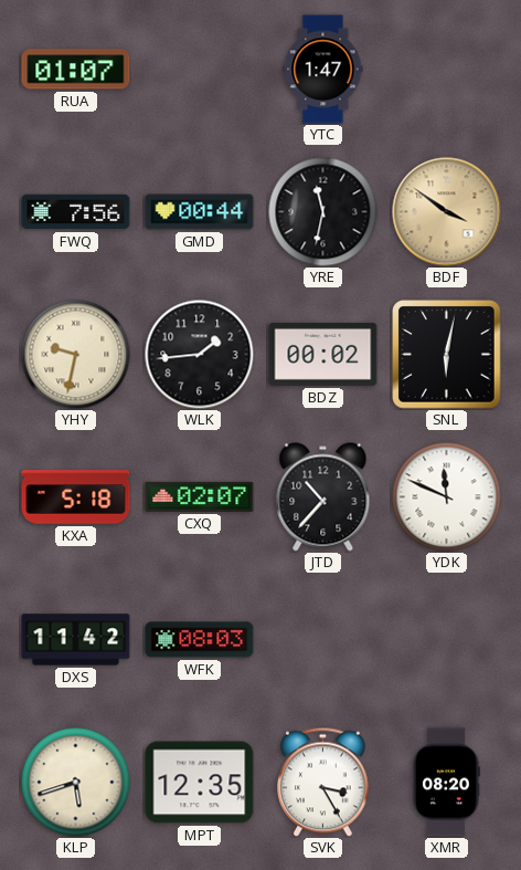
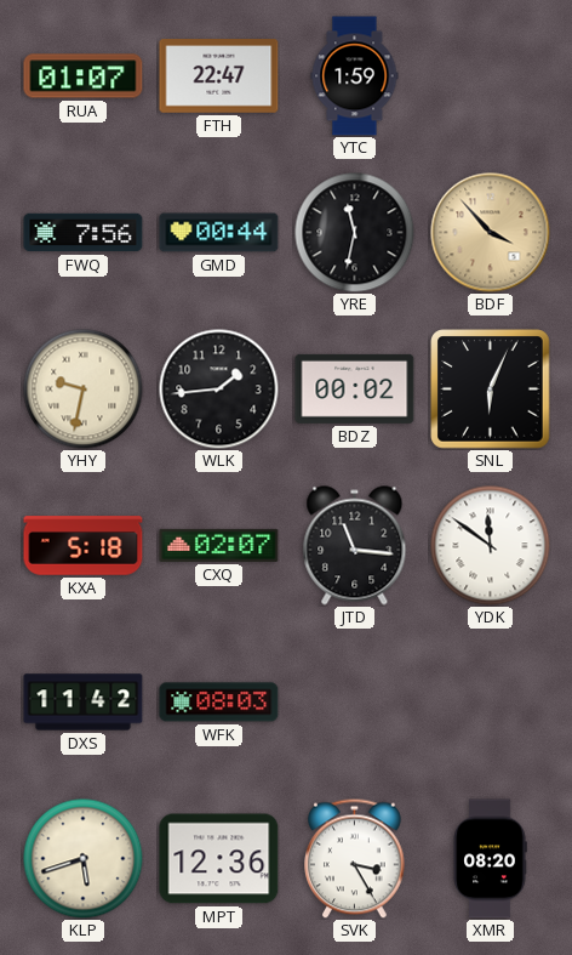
FTH: none -> 22:47 (219, 76)
YTC: 1:47 -> 1:59 (355, 76)
BDF: 3:51 -> 3:53 (491, 233)
SNL: 6:02 -> 6:04 (491, 390)
JTD: 10:37 -> 11:16 (355, 546)
YDK: 11:49 -> 11:51 (491, 546)
MPT: 12:35 -> 12:36 (219, 859)
